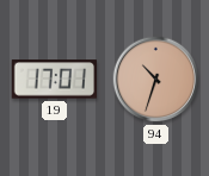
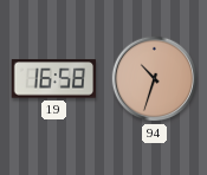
19: 17:01 -> 16:58 (54, 79)
